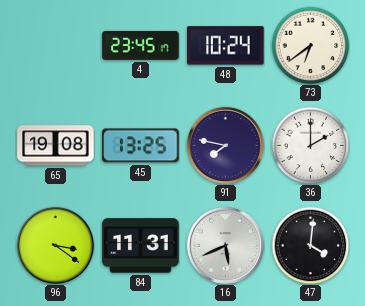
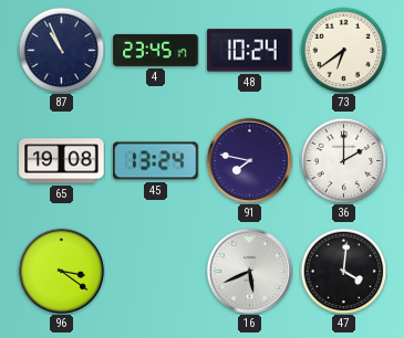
87: none -> 10:56 (61, 50)
45: 13:25 -> 13:24 (156, 161)
84: 11:31 -> none (141, 246)
